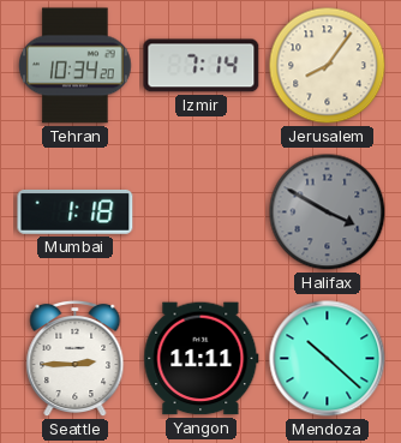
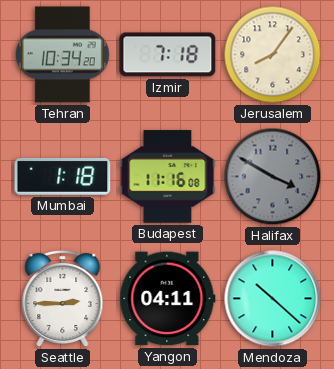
Izmir: 7:14 -> 7:18 (168, 55)
Budapest: none -> 11:16 (168, 177)
Yangon: 11:11 -> 04:11 (168, 299)
